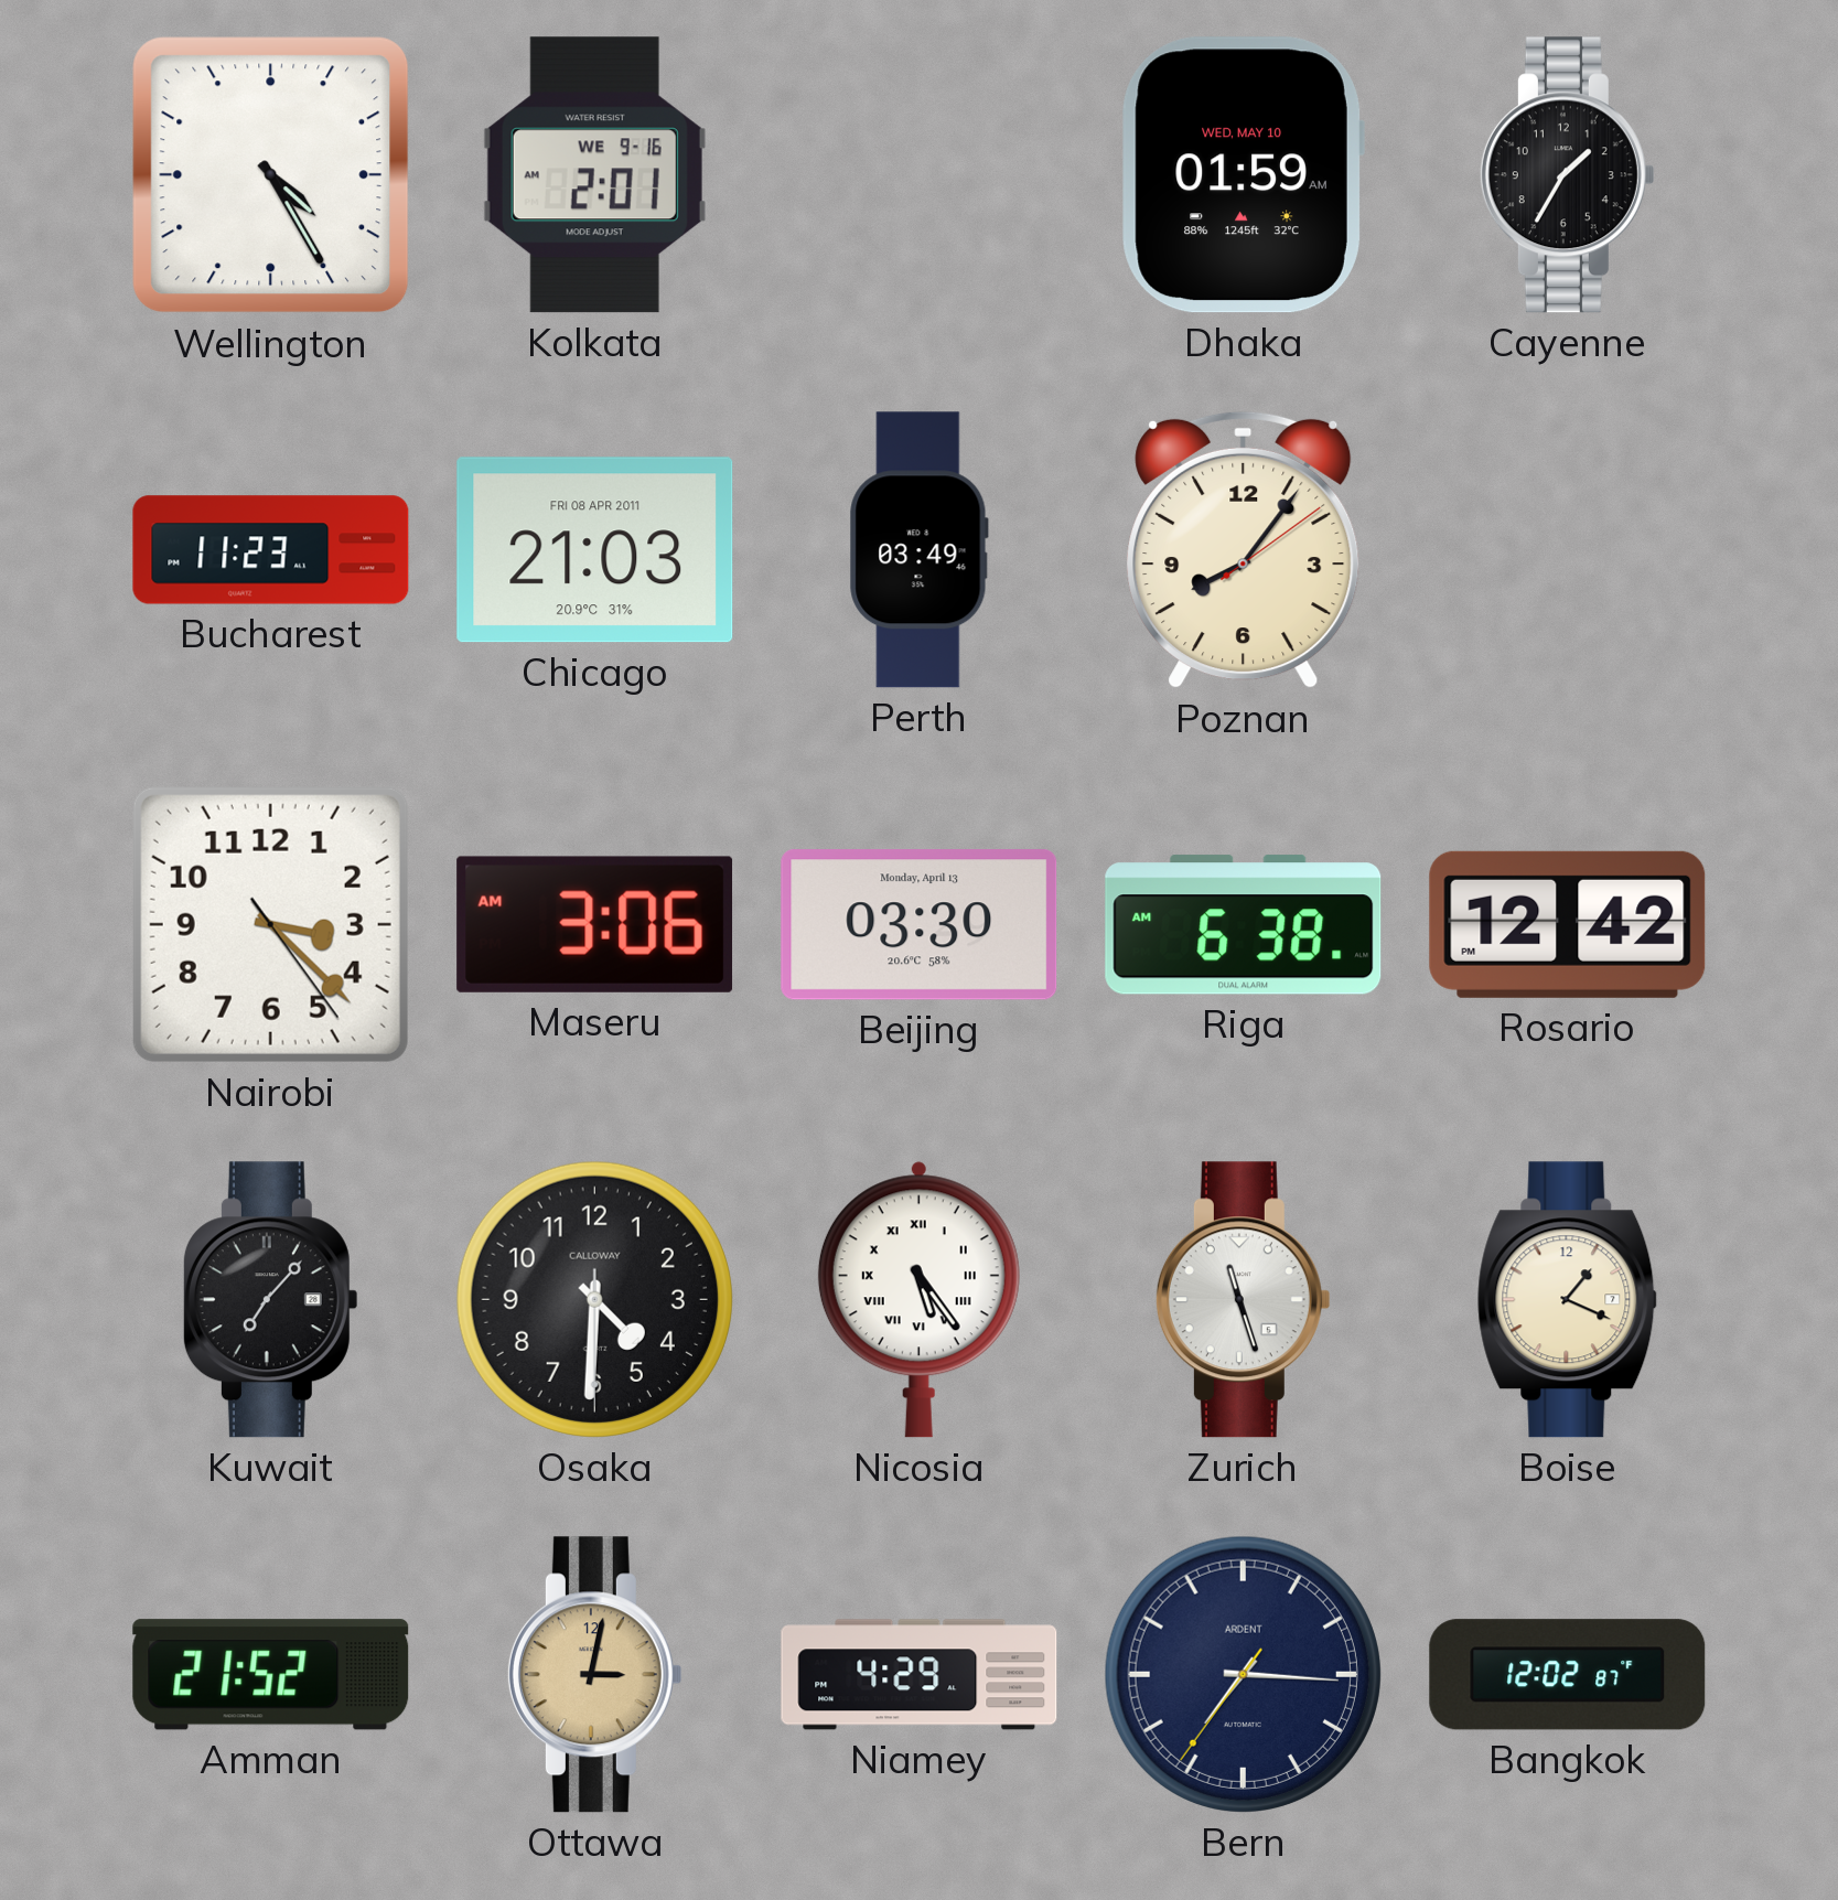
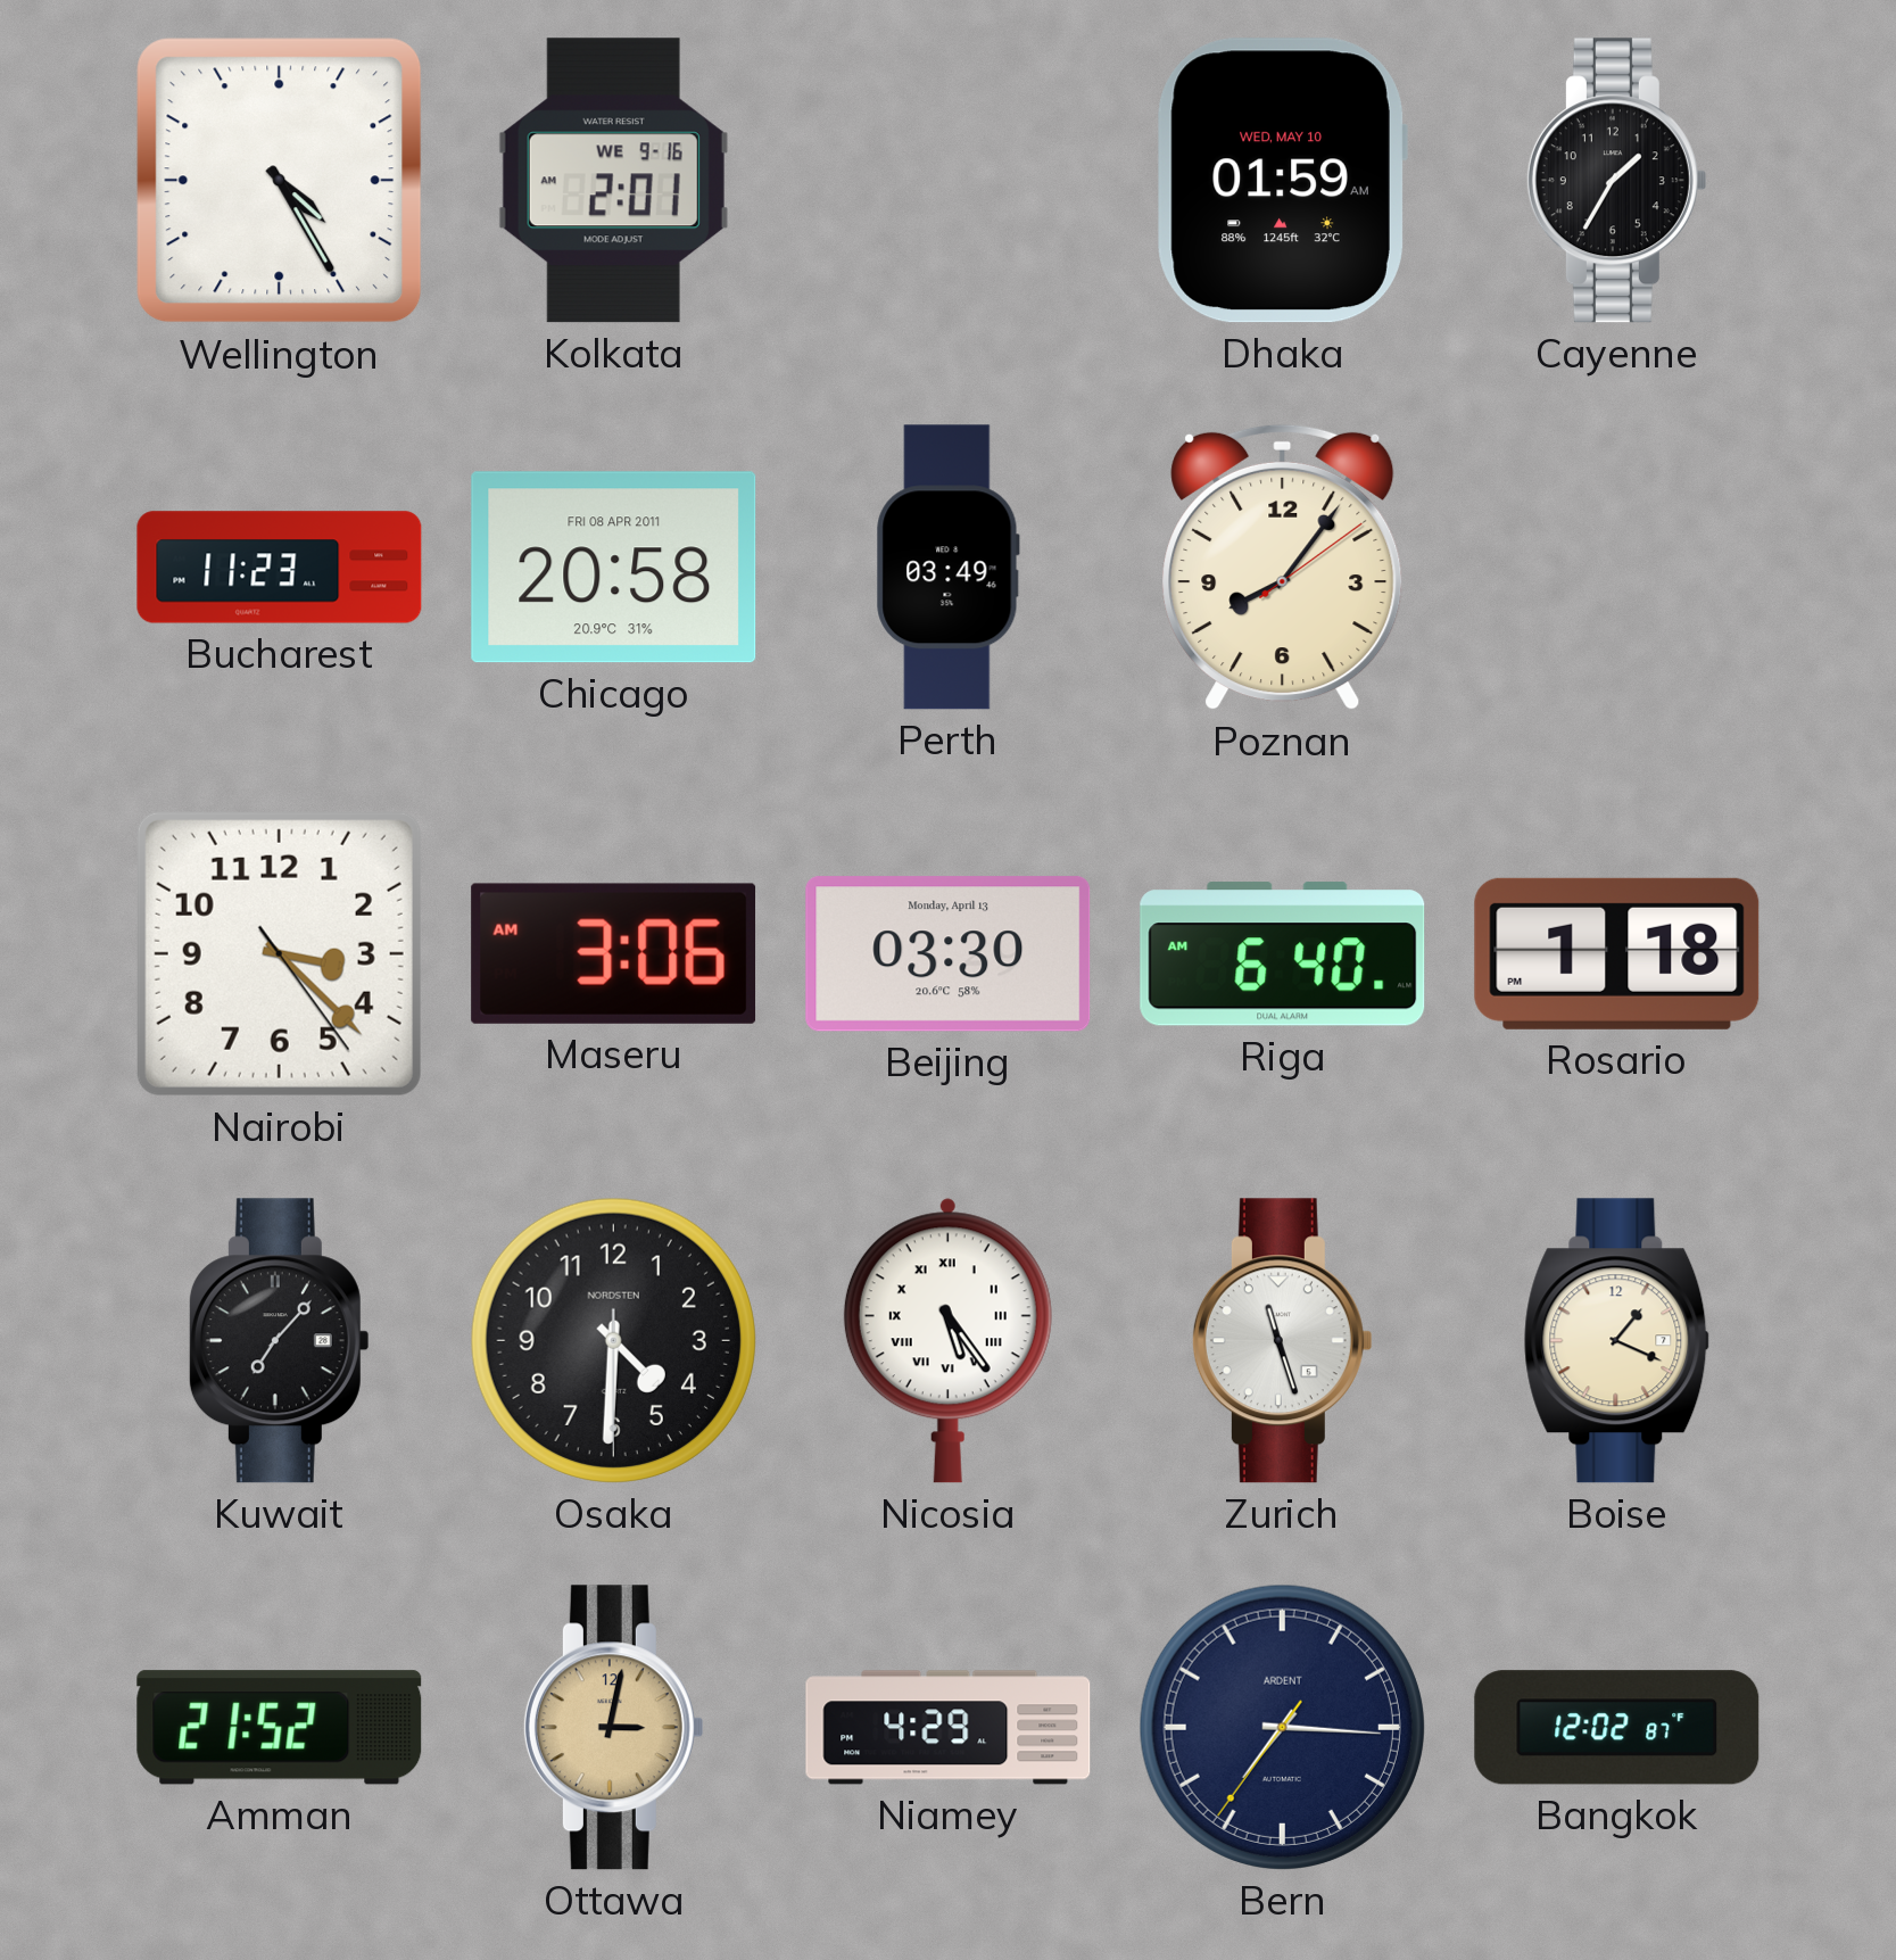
Chicago: 21:03 -> 20:58 (614, 568)
Riga: 6:38 -> 6:40 (1283, 954)
Rosario: 12:42 -> 1:18 (1617, 953)
Osaka brand: CALLOWAY -> NORDSTEN (613, 1340)
